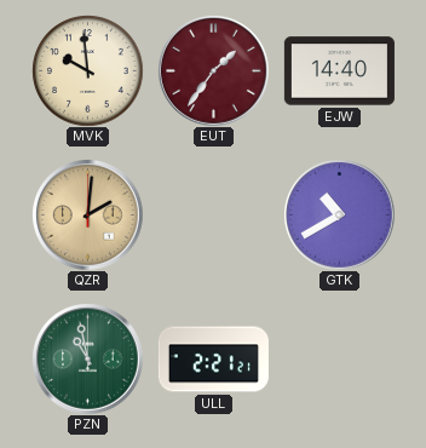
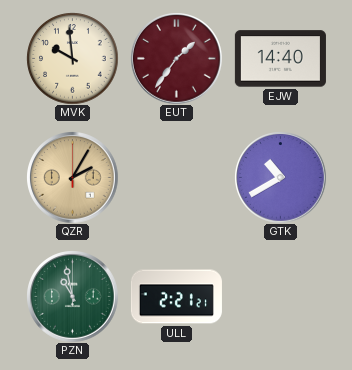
QZR: 2:01 -> 2:05 (72, 177)
